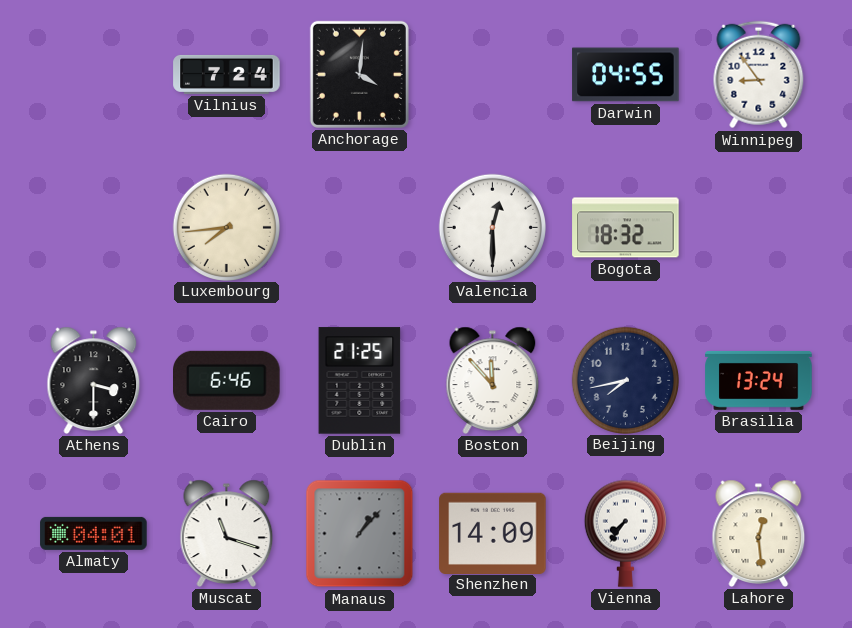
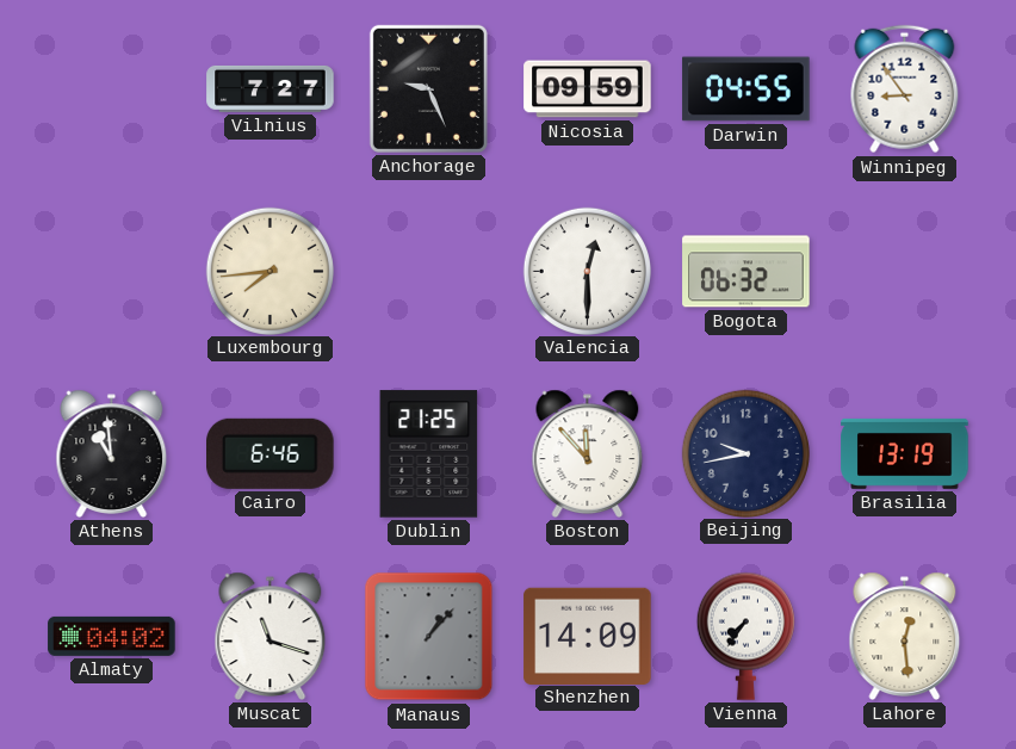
Vilnius: 7:24 -> 7:27 (271, 88)
Anchorage: 4:01 -> 9:26 (428, 88)
Nicosia: none -> 09:59 (588, 89)
Bogota: 18:32 -> 06:32 (746, 272)
Athens: 3:30 -> 10:59 (112, 453)
Beijing: 7:43 -> 9:43 (745, 453)
Brasilia: 13:24 -> 13:19 (905, 454)
Almaty: 04:01 -> 04:02 (112, 636)
